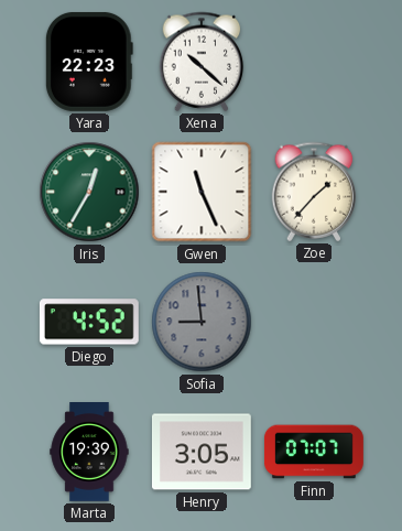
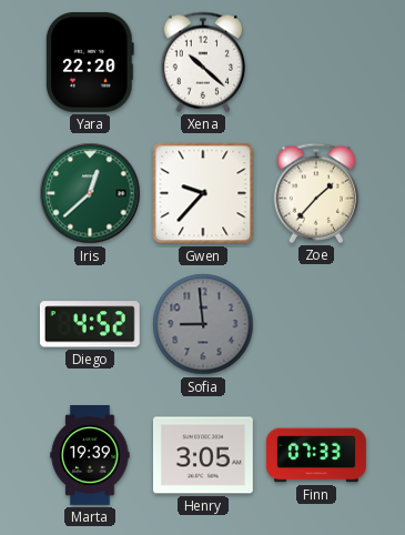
Yara: 22:23 -> 22:20 (90, 62)
Iris: 12:35 -> 12:38 (90, 193)
Gwen: 11:26 -> 9:37 (203, 193)
Finn: 07:07 -> 07:33 (316, 455)
